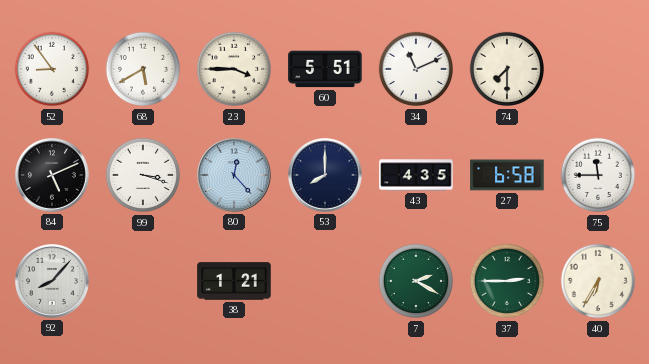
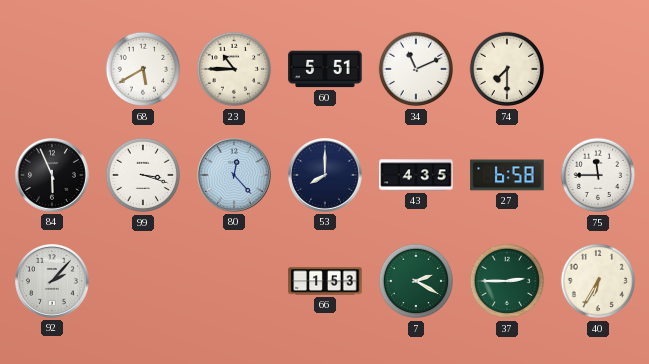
52: 8:54 -> none (52, 69)
23: 3:45 -> 10:45 (234, 69)
84: 5:11 -> 5:56 (53, 176)
92: 8:07 -> 2:07 (53, 282)
38: 1:21 -> none (234, 281)
66: none -> 1:53 (325, 281)
